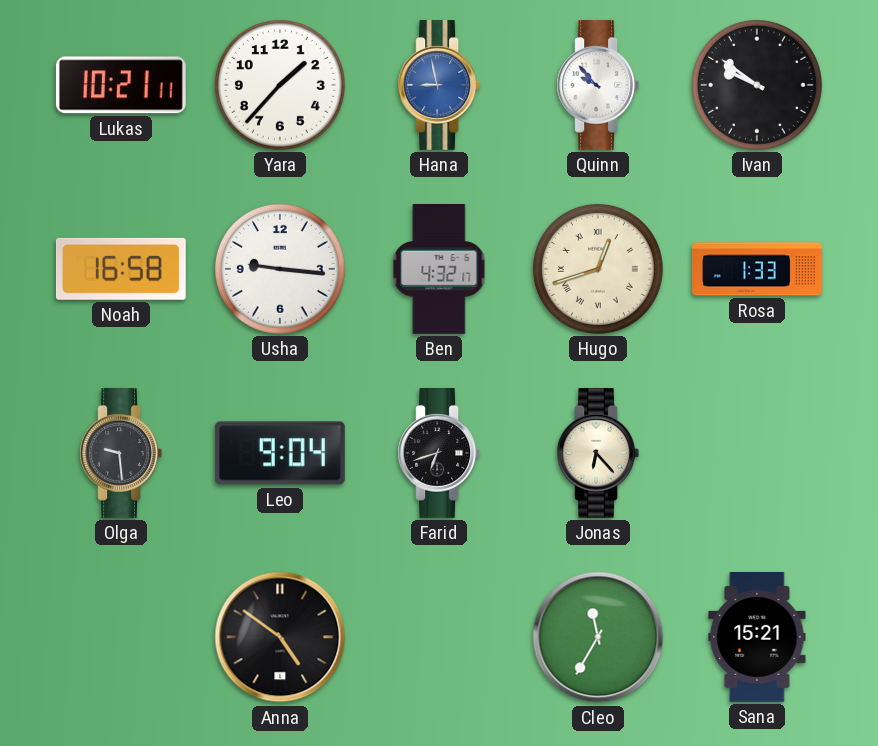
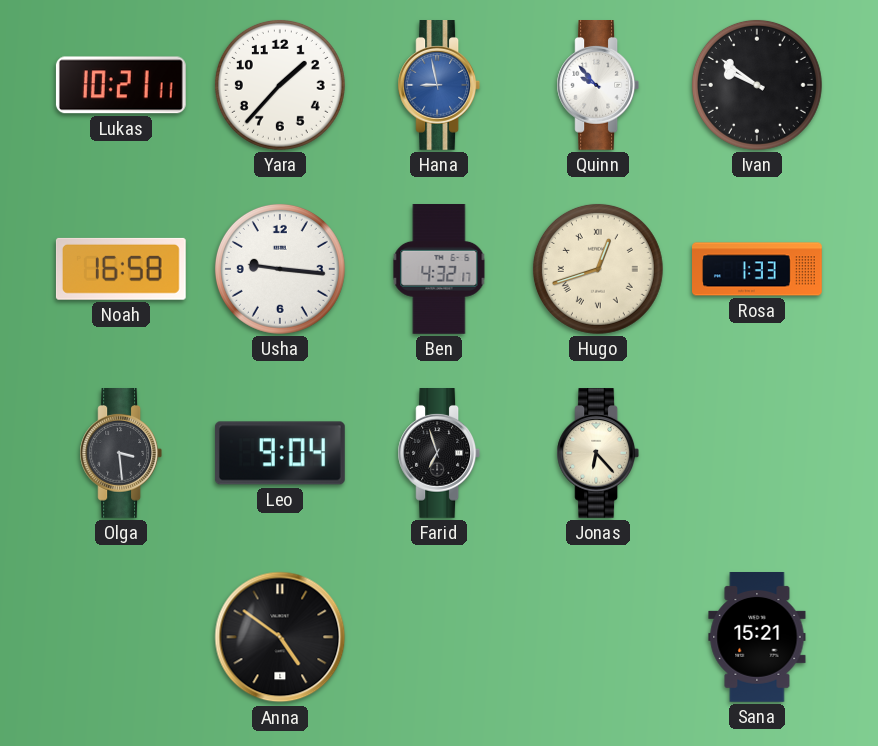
Olga: 9:29 -> 3:29 (121, 454)
Farid: 6:42 -> 6:57 (439, 454)
Cleo: 11:35 -> none (598, 637)
